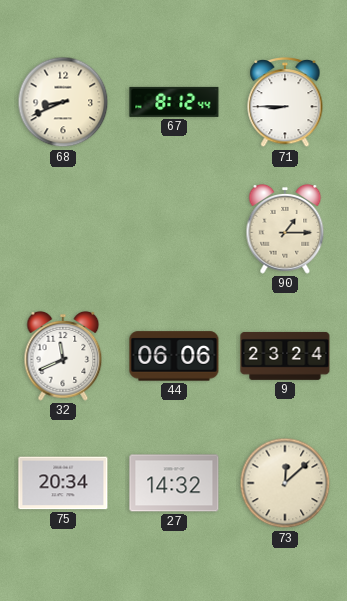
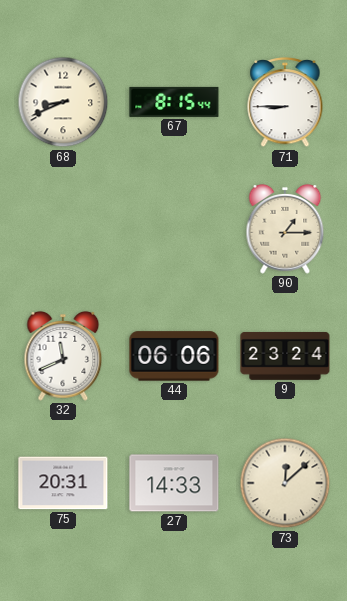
67: 8:12 -> 8:15 (174, 102)
75: 20:34 -> 20:31 (63, 483)
27: 14:32 -> 14:33 (174, 483)
